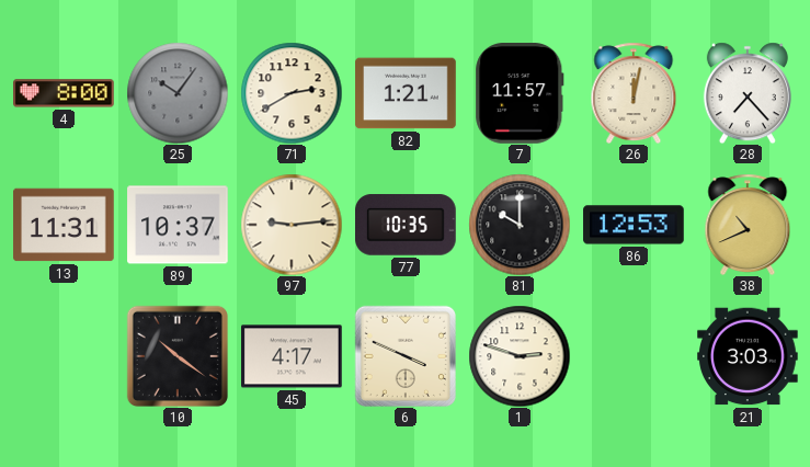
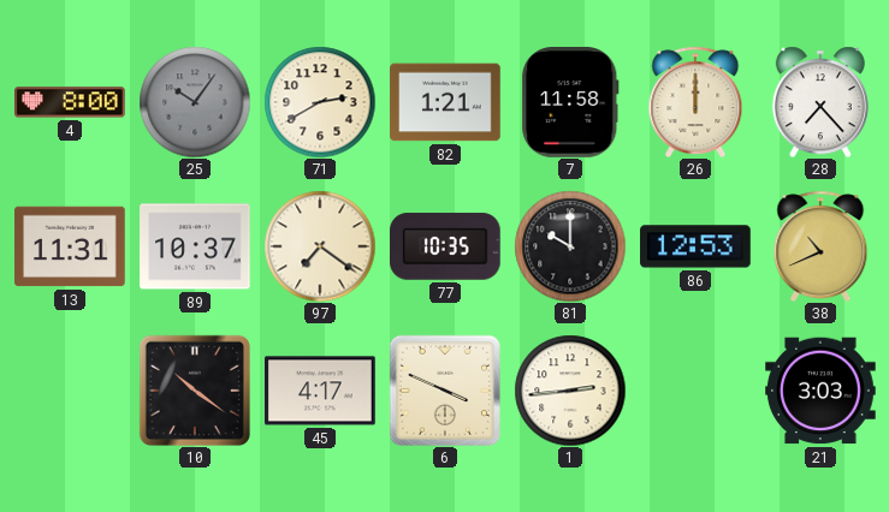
7: 11:57 -> 11:58 (570, 103)
26: 12:02 -> 12:00 (695, 102)
97: 9:14 -> 7:21 (320, 246)
1: 2:48 -> 2:44 (570, 391)
